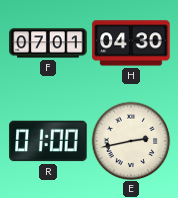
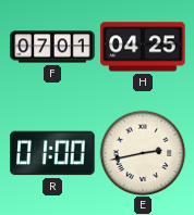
H: 04:30 -> 04:25 (143, 47)
